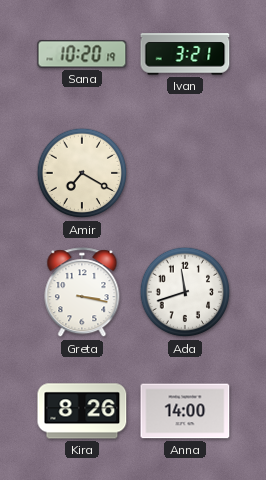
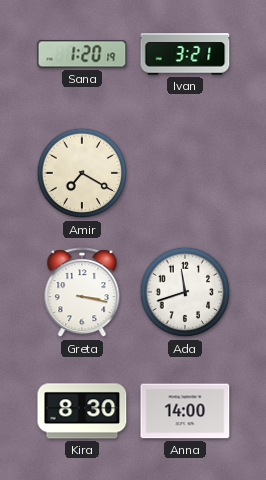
Sana: 10:20 -> 1:20 (82, 54)
Kira: 8:26 -> 8:30 (82, 411)
